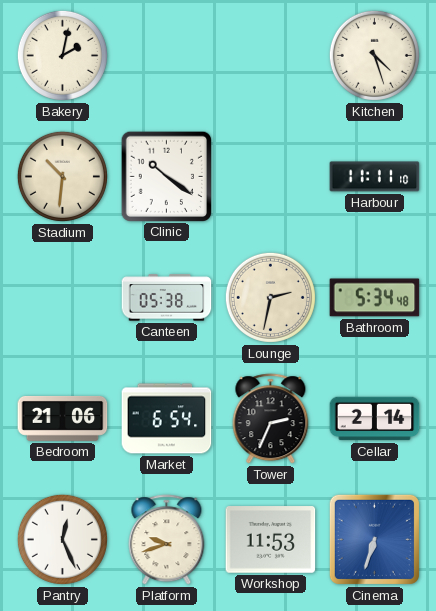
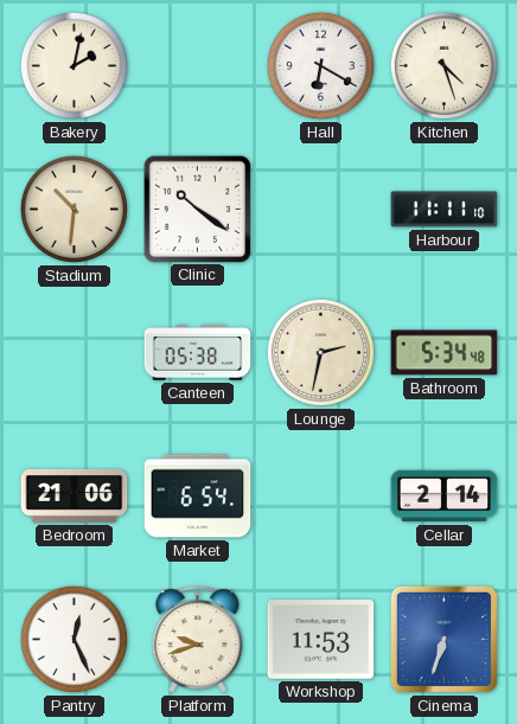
Hall: none -> 6:20 (320, 65)
Tower: 2:34 -> none (271, 419)
